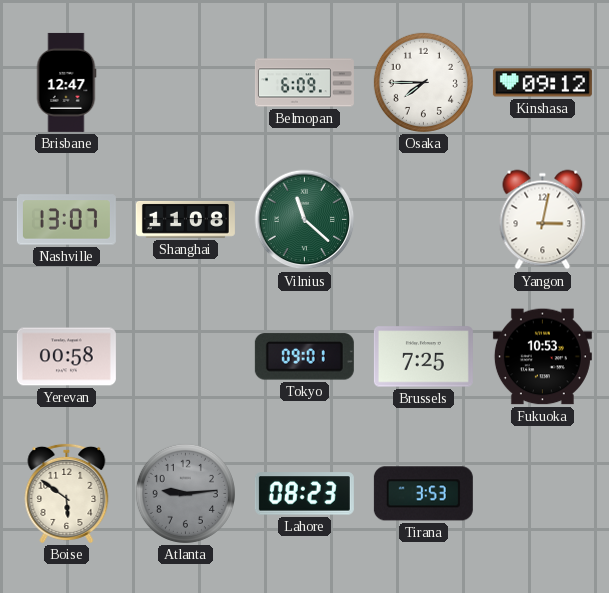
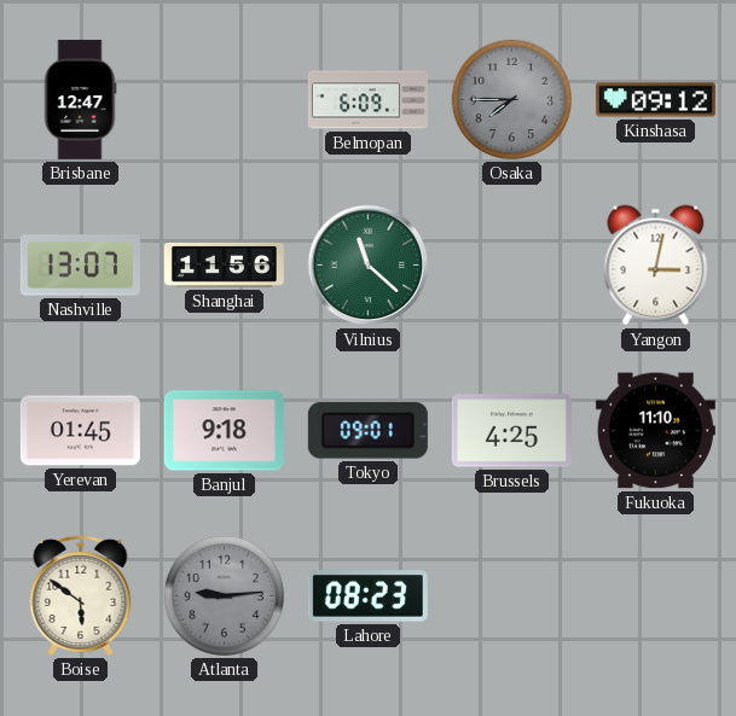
Osaka dial: white -> grey (511, 99)
Shanghai: 11:08 -> 11:56 (224, 266)
Yerevan: 00:58 -> 01:45 (80, 431)
Banjul: none -> 9:18 (224, 431)
Brussels: 7:25 -> 4:25 (511, 431)
Fukuoka: 10:53 -> 11:10 (655, 431)
Tirana: 3:53 -> none (423, 494)
